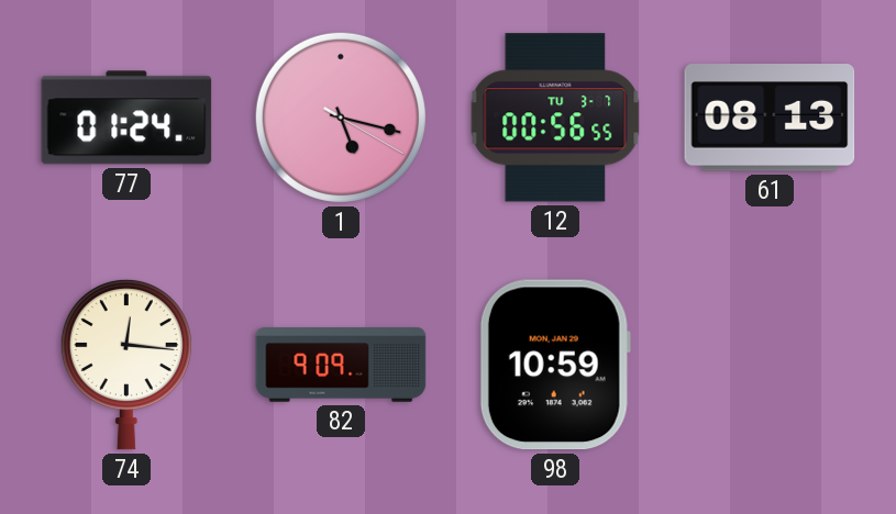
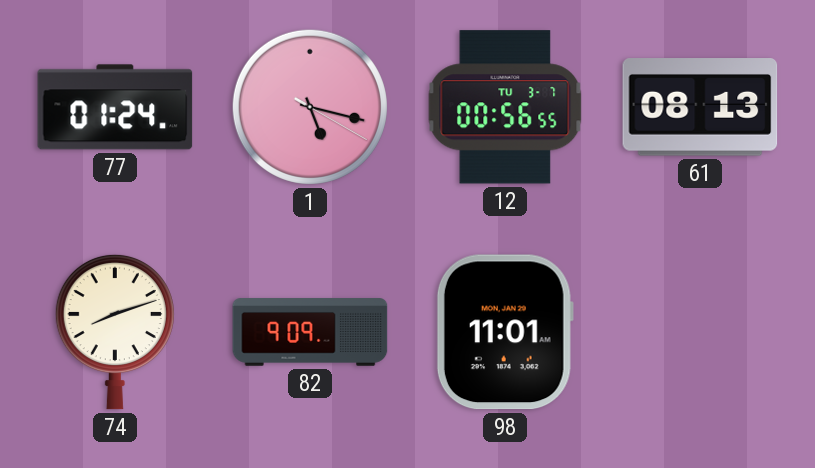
74: 12:16 -> 8:12 (115, 332)
98: 10:59 -> 11:01 (505, 332)
